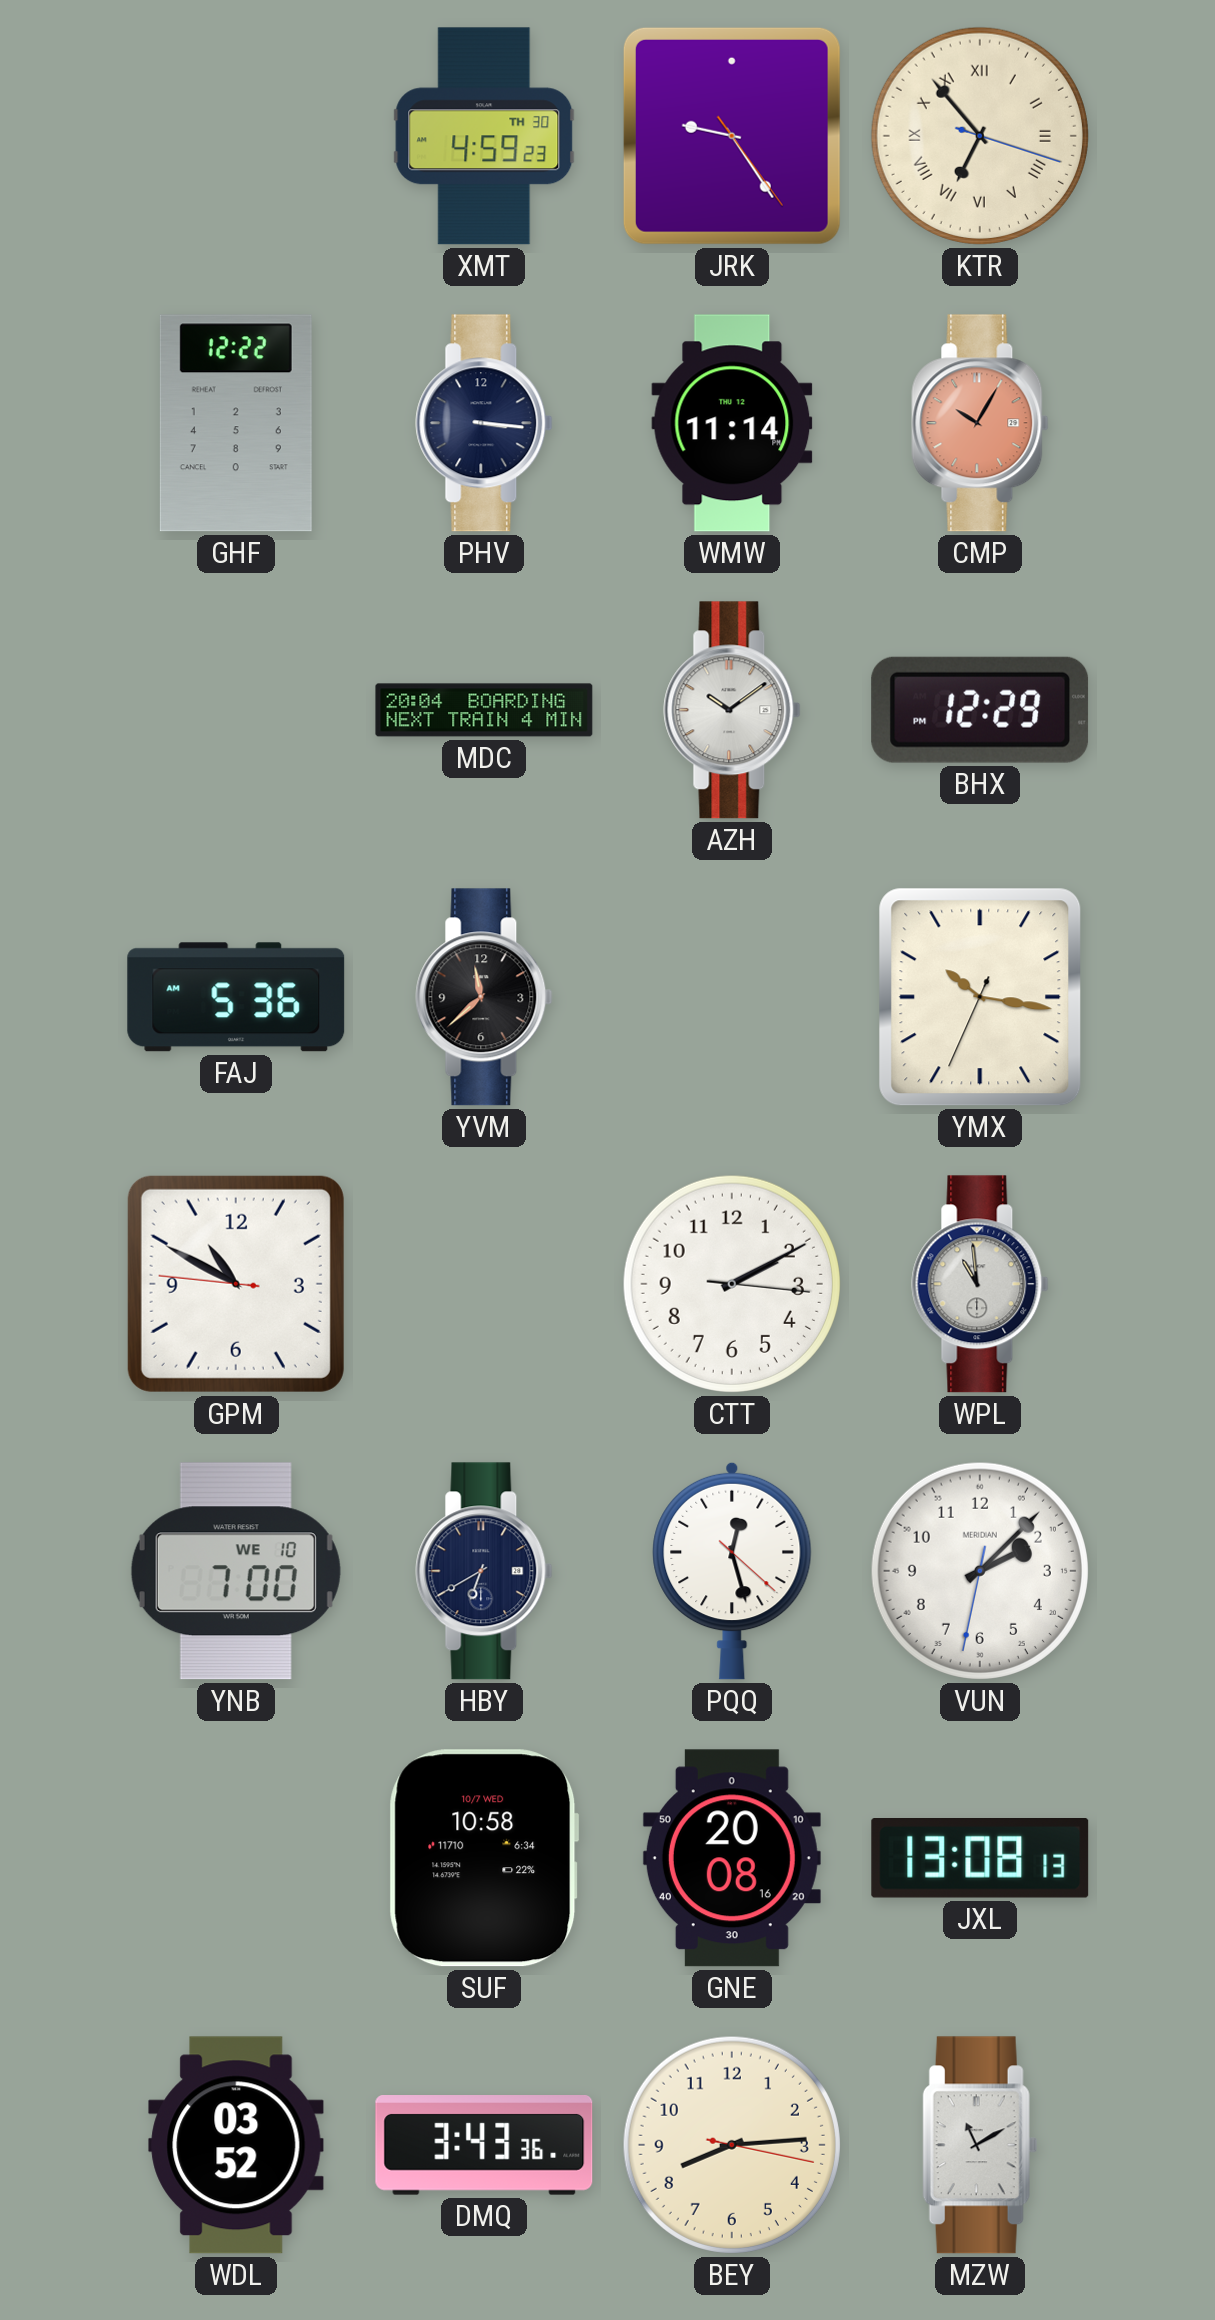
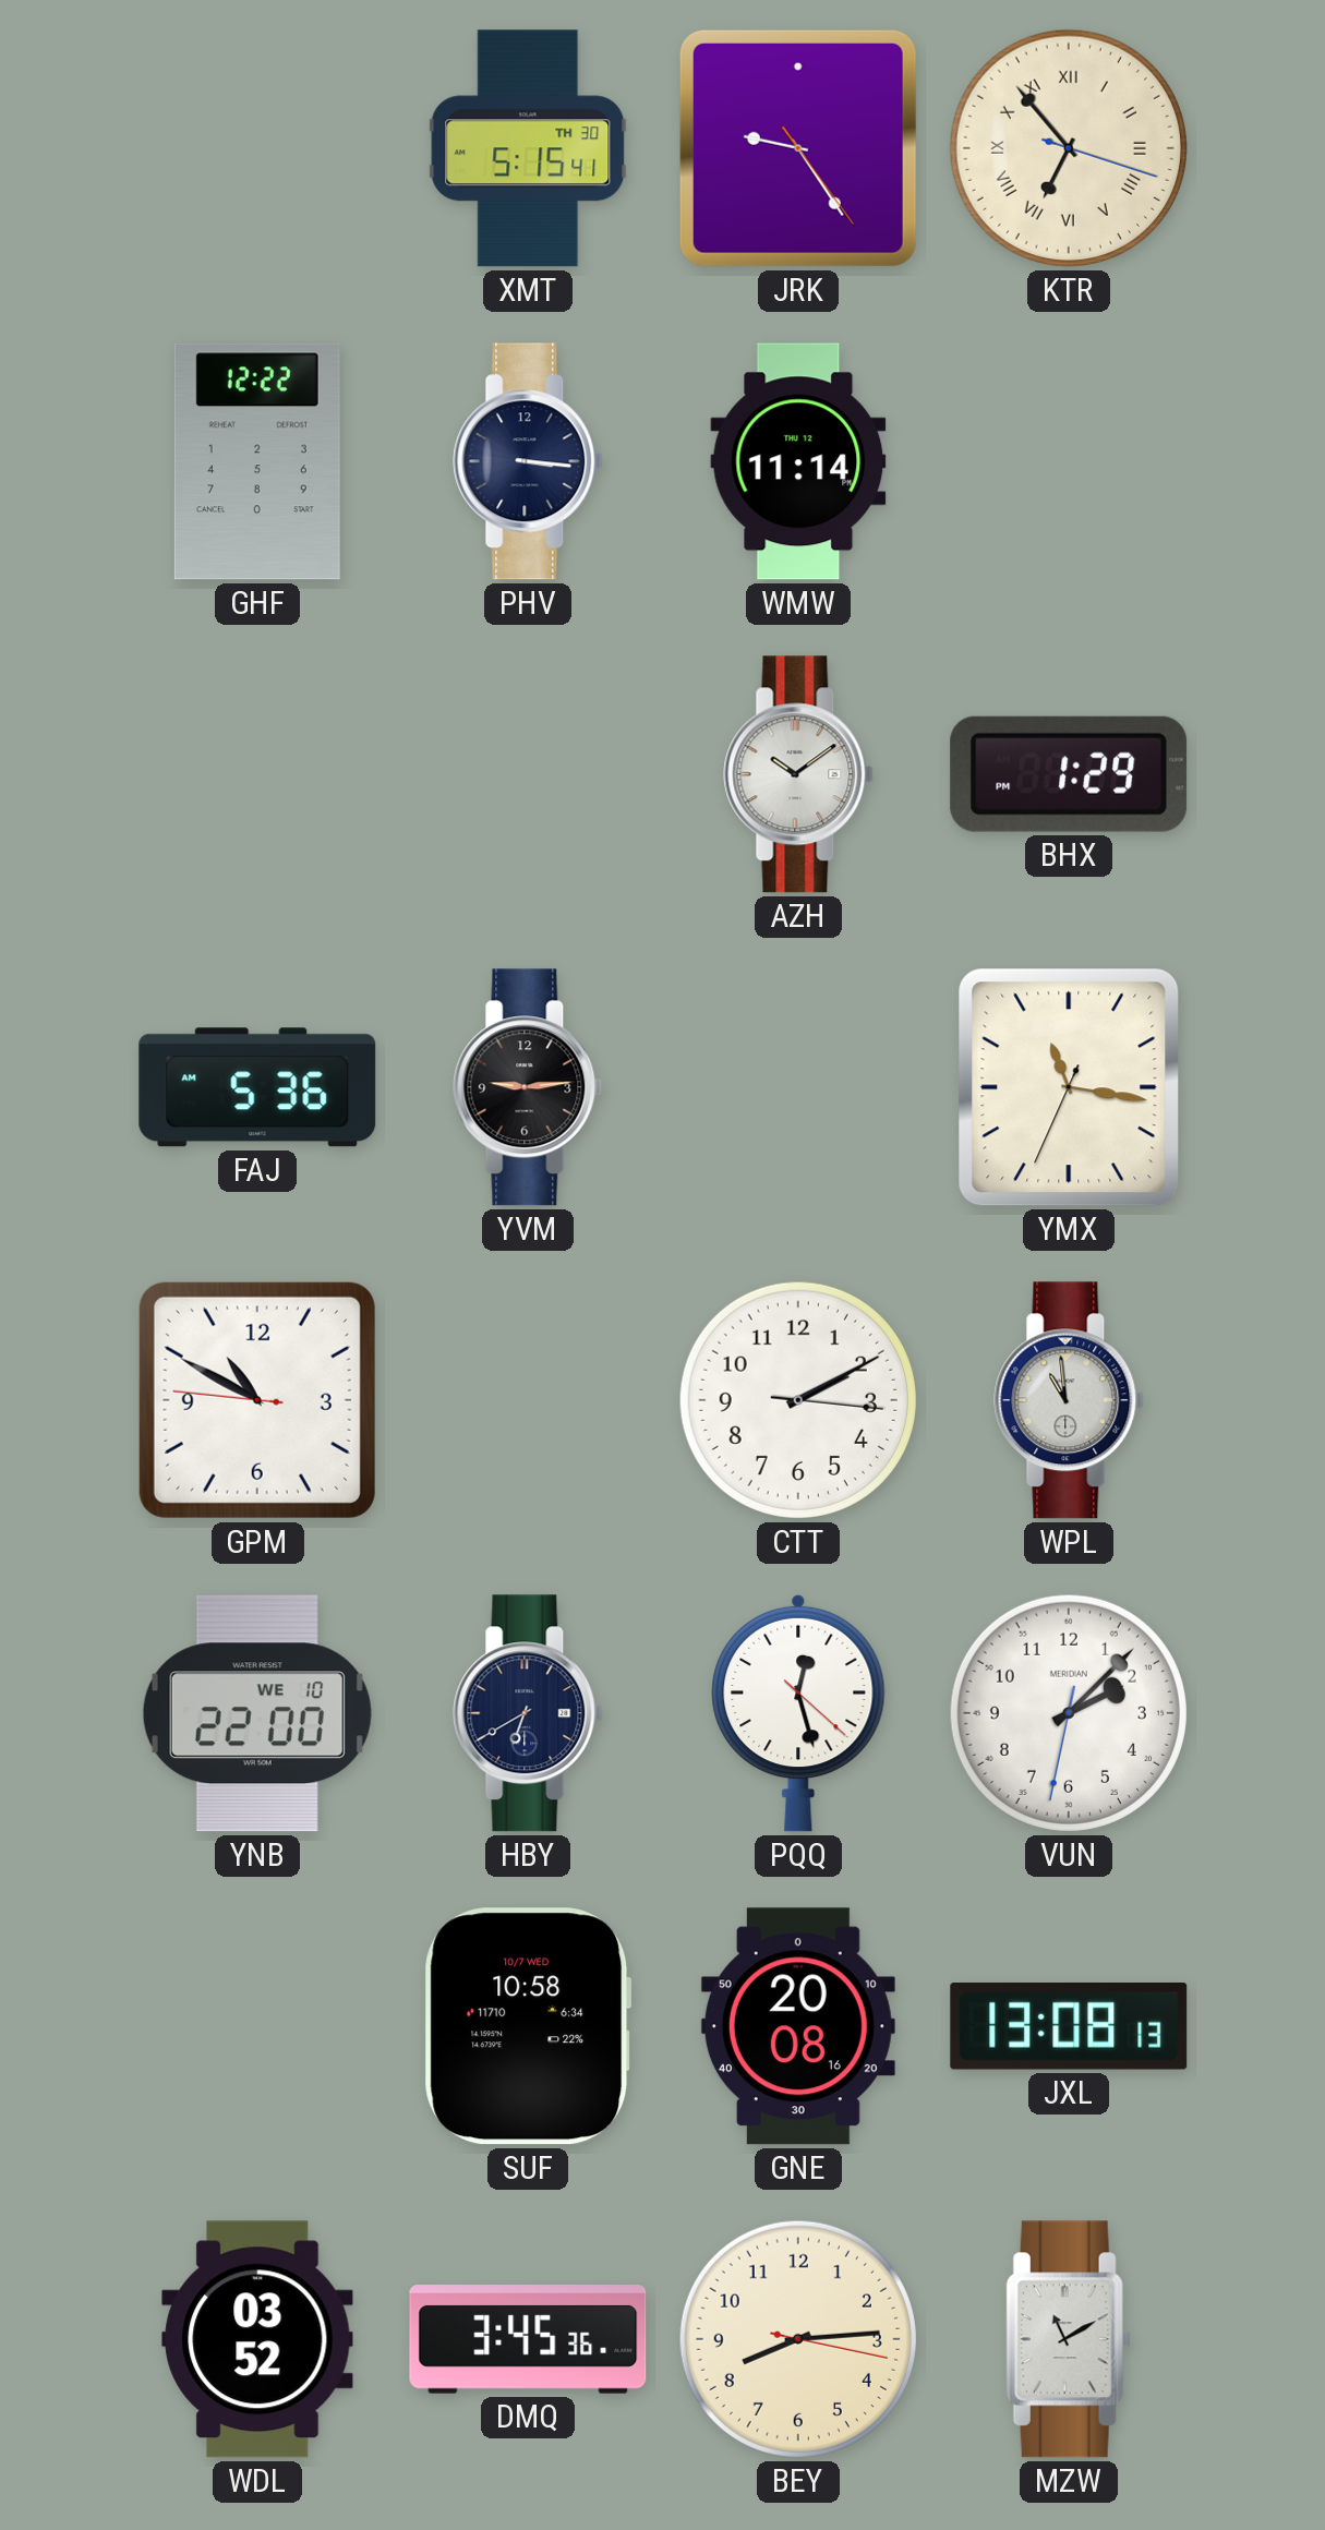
XMT: 4:59 -> 5:15 (528, 148)
CMP: 10:05 -> none (980, 423)
MDC: 20:04 -> none (484, 710)
BHX: 12:29 -> 1:29 (1069, 774)
YVM: 11:38 -> 9:14 (528, 1087)
YMX: 10:16 -> 11:16 (1069, 1087)
YNB: 7:00 -> 22:00 (257, 1713)
DMQ: 3:43 -> 3:45 (528, 2340)
